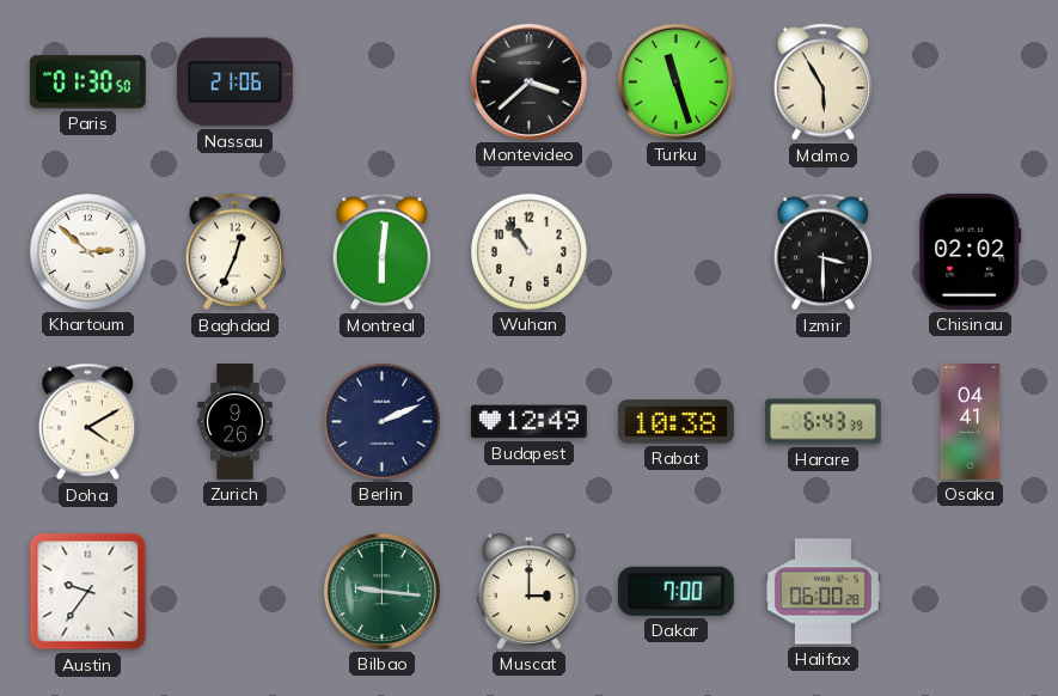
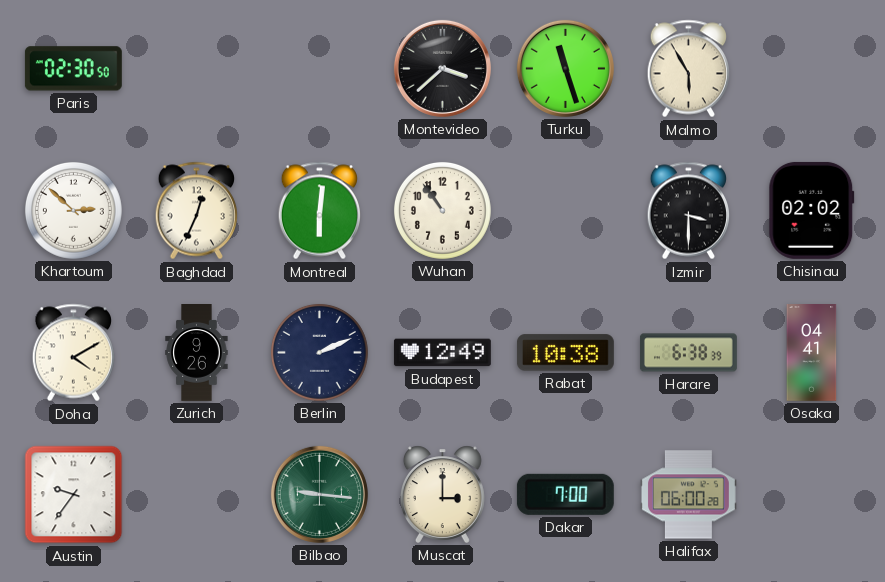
Paris: 01:30 -> 02:30 (73, 69)
Nassau: 21:06 -> none (234, 83)
Harare: 6:43 -> 6:38 (688, 353)
